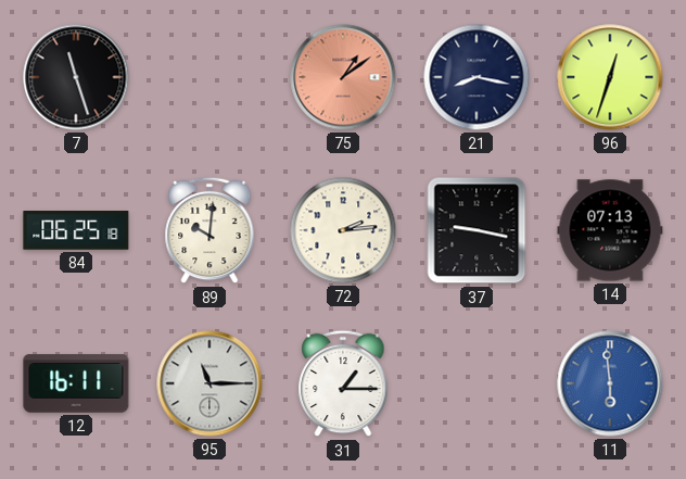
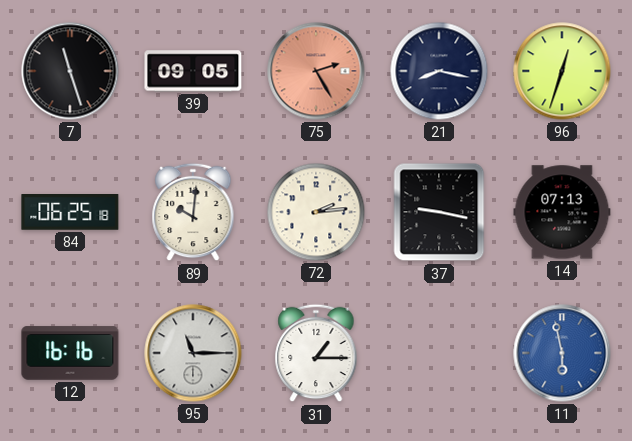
39: none -> 09:05 (193, 71)
75: 1:09 -> 2:25 (316, 71)
12: 16:11 -> 16:16 (70, 353)
11: 5:59 -> 5:58 (562, 353)
